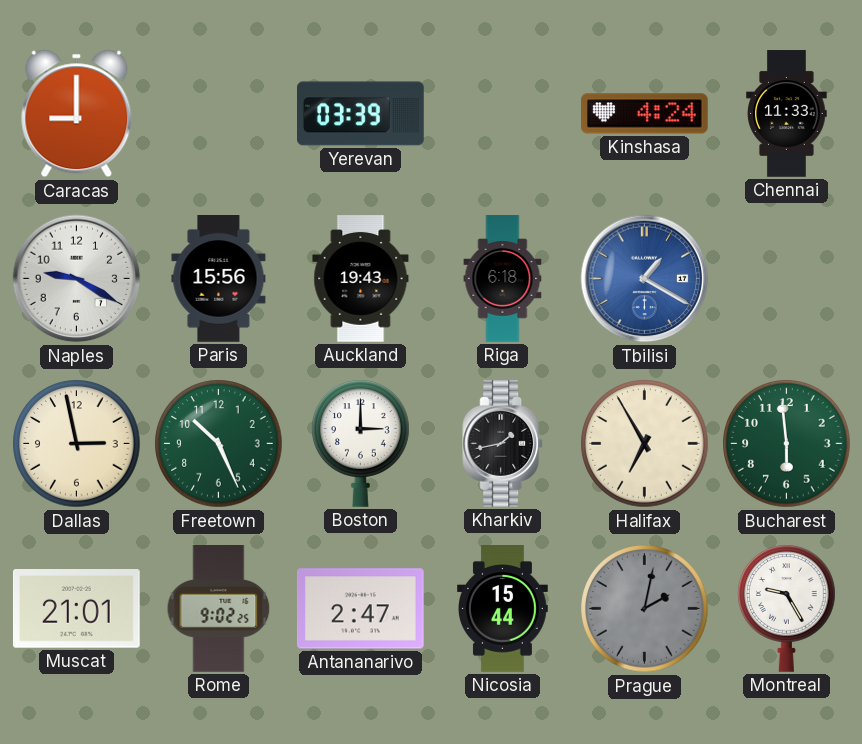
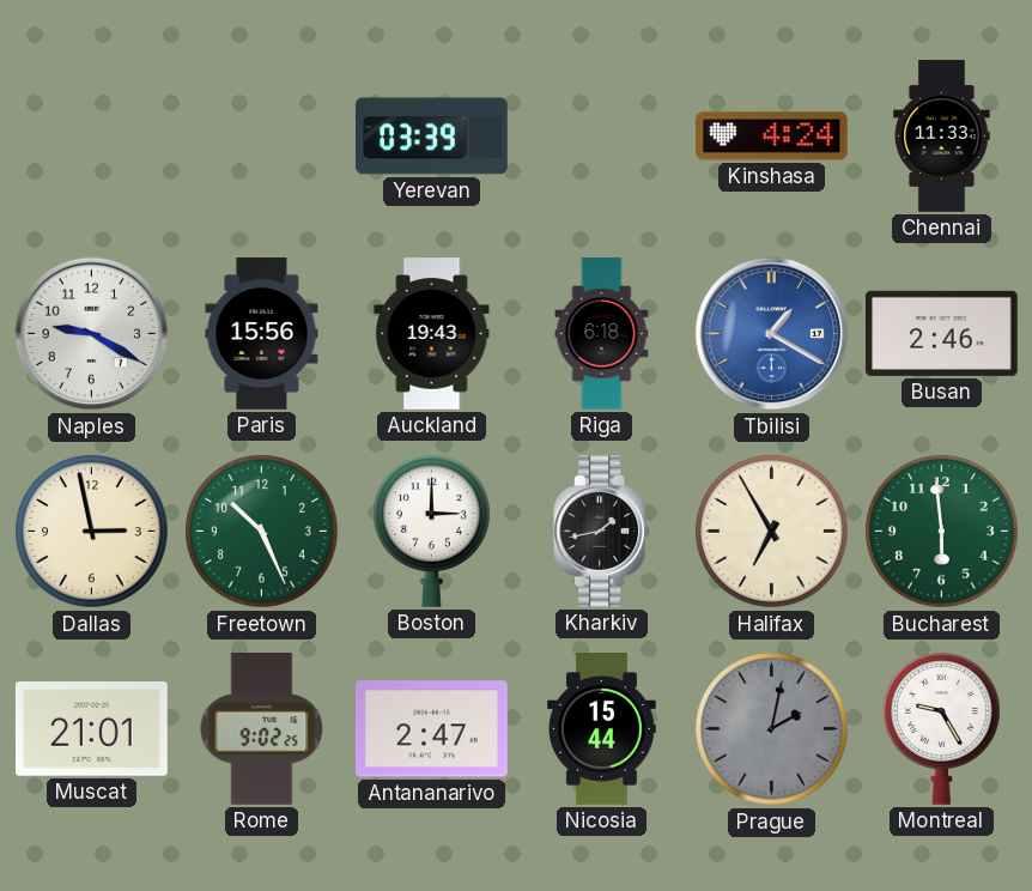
Caracas: 9:00 -> none (77, 114)
Busan: none -> 2:46 (942, 333)
